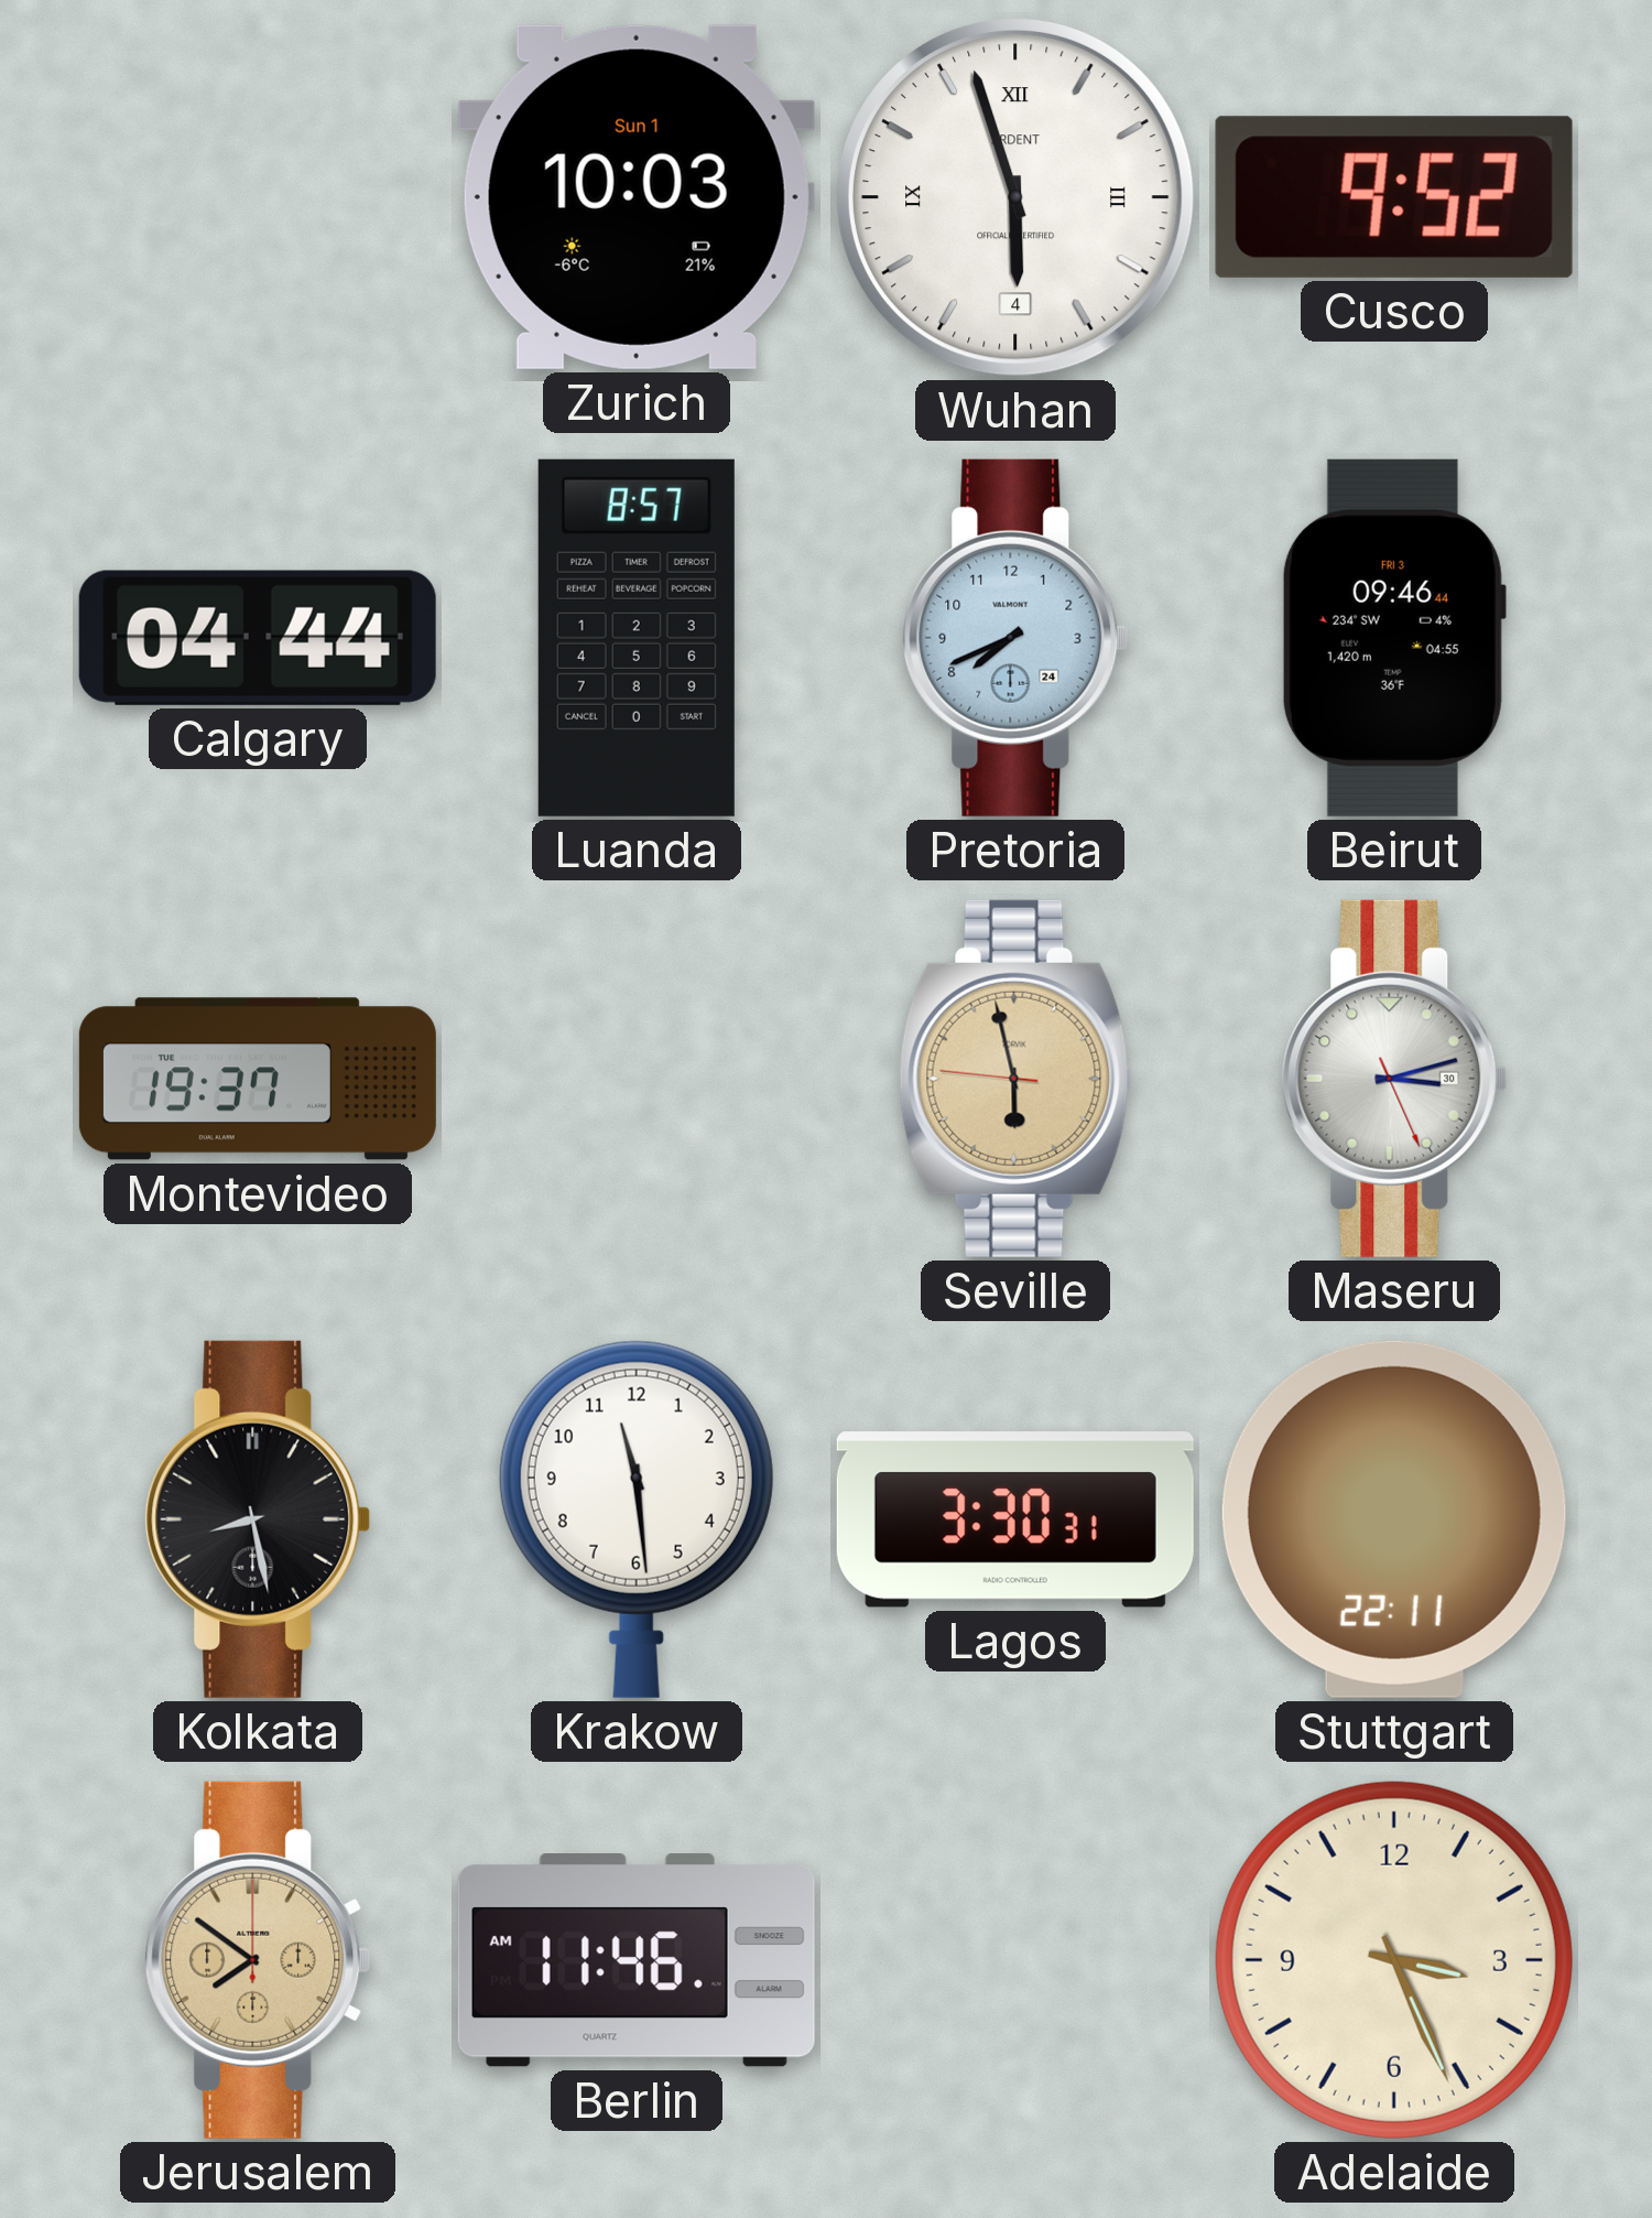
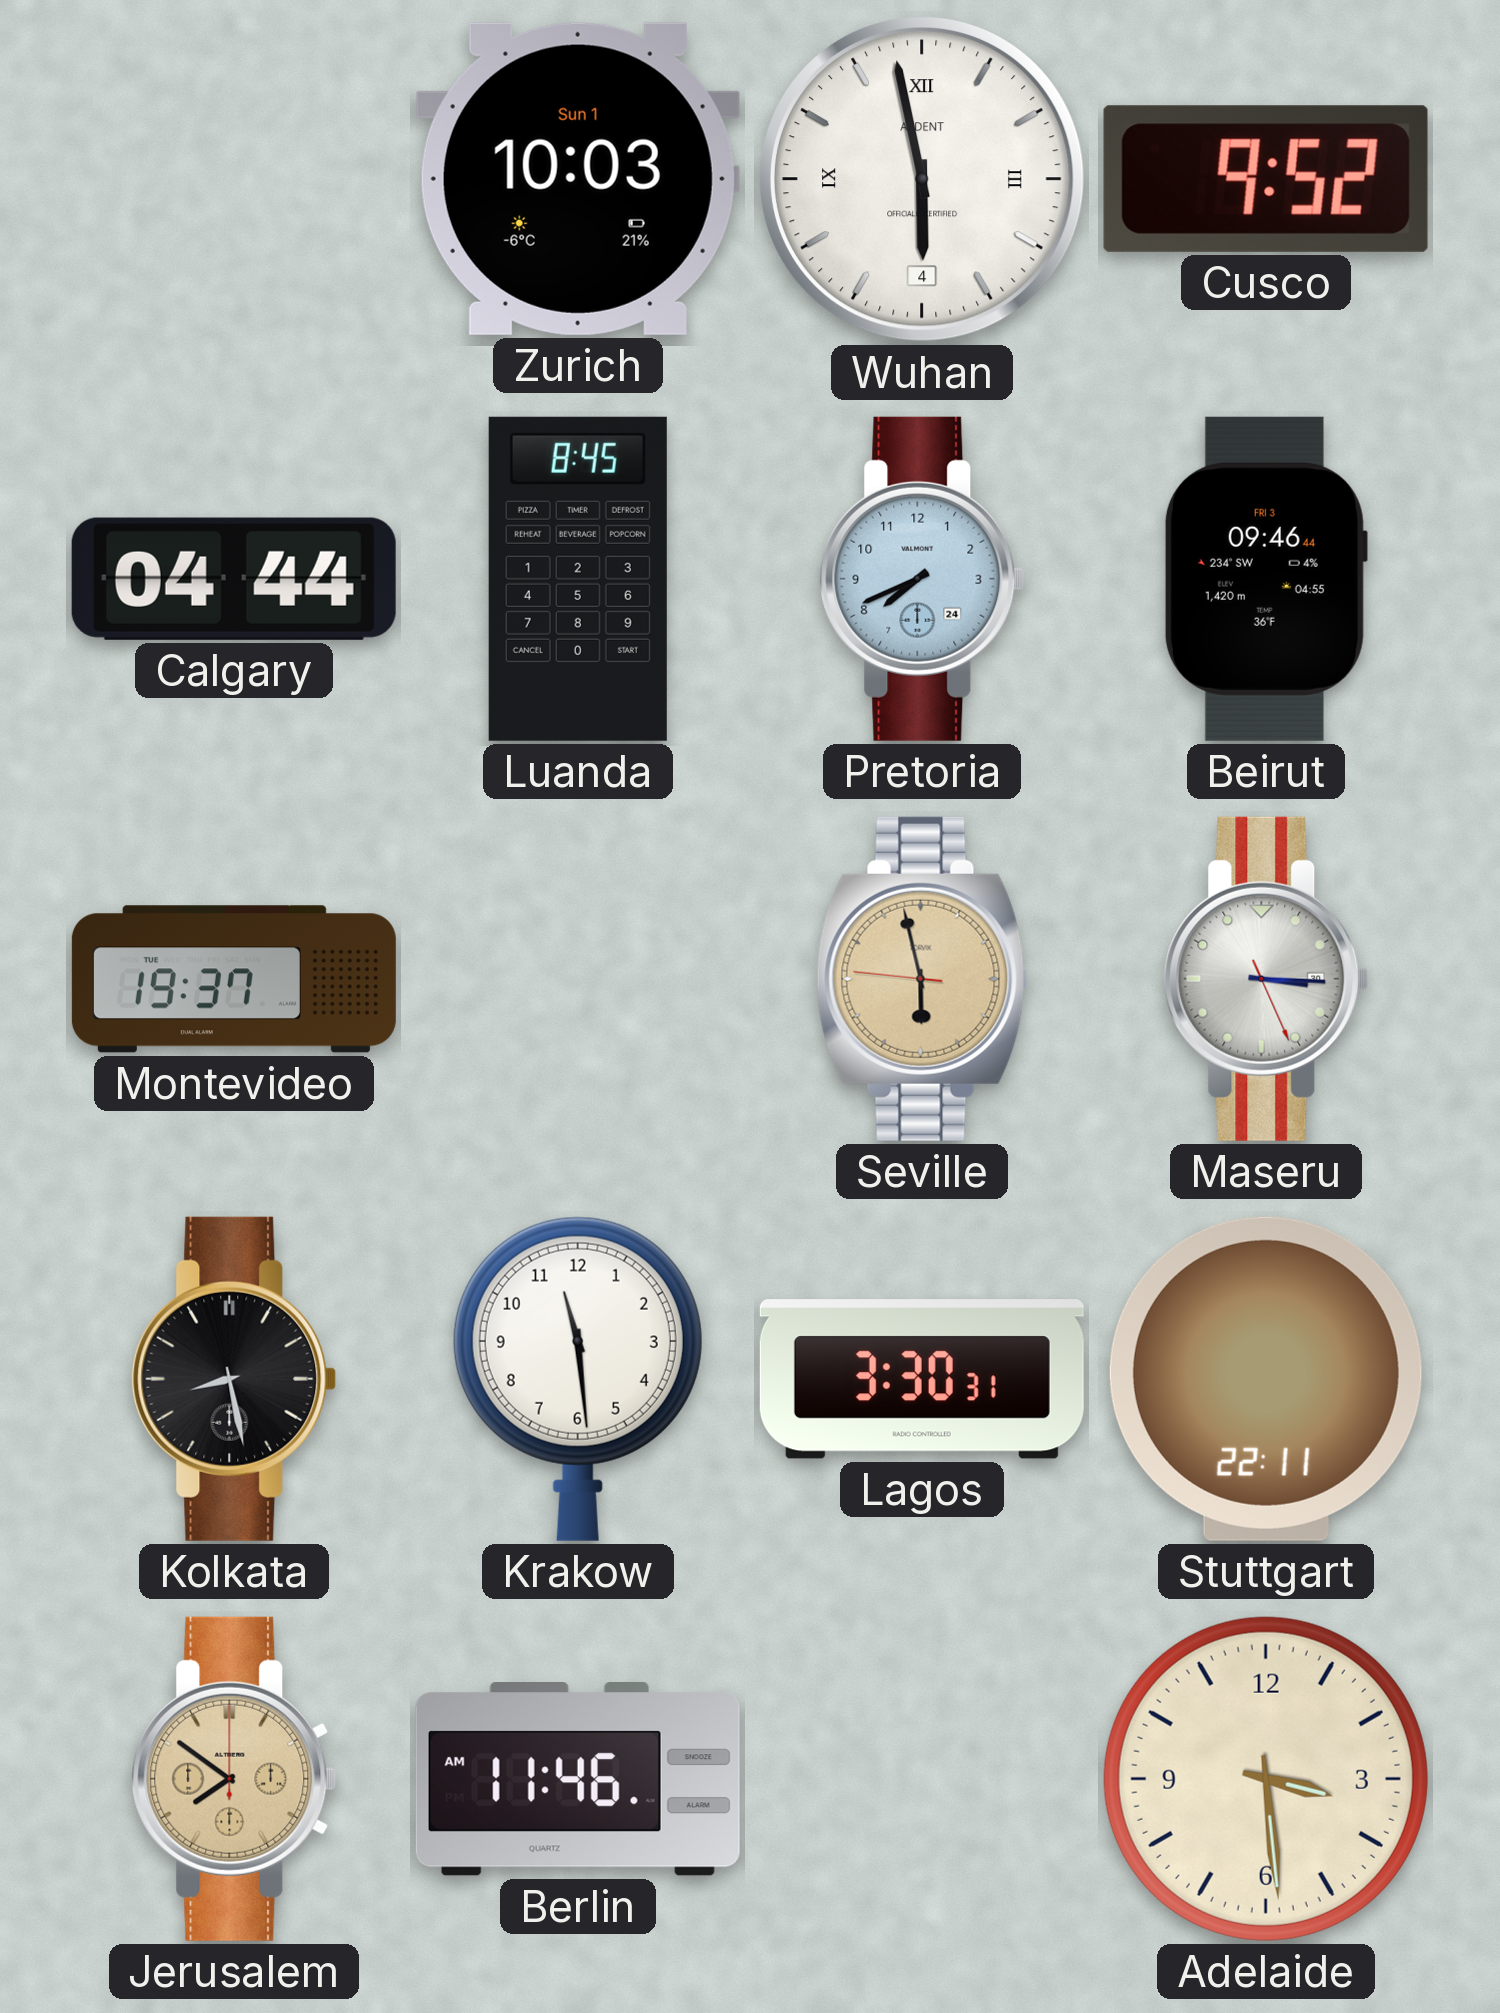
Wuhan: 5:57 -> 5:58 (922, 179)
Luanda: 8:57 -> 8:45 (578, 579)
Maseru: 3:12 -> 3:15 (1266, 979)
Adelaide: 3:26 -> 3:29 (1266, 1779)
